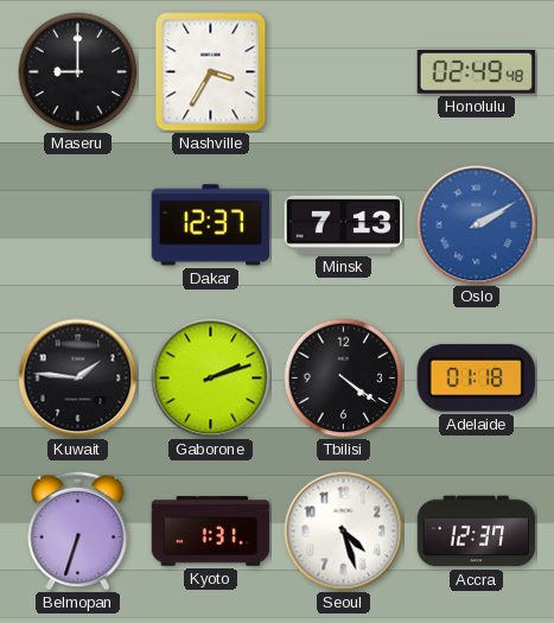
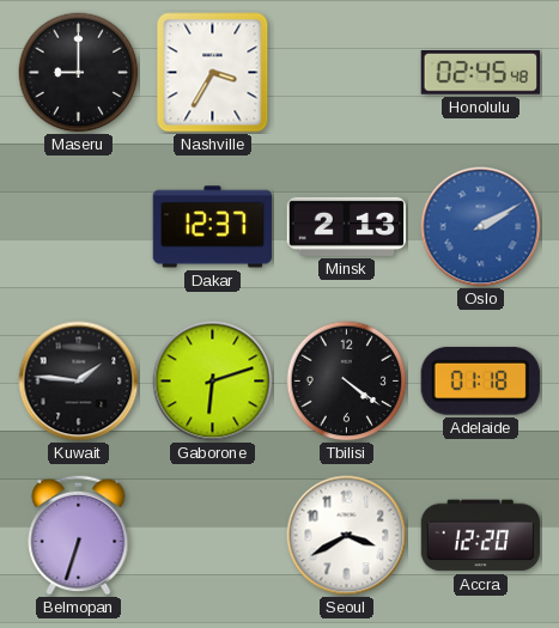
Honolulu: 02:49 -> 02:45 (480, 73)
Minsk: 7:13 -> 2:13 (347, 226)
Gaborone: 2:12 -> 6:12 (213, 382)
Kyoto: 1:31 -> none (211, 532)
Seoul: 4:27 -> 3:40 (347, 536)
Accra: 12:37 -> 12:20 (481, 536)
